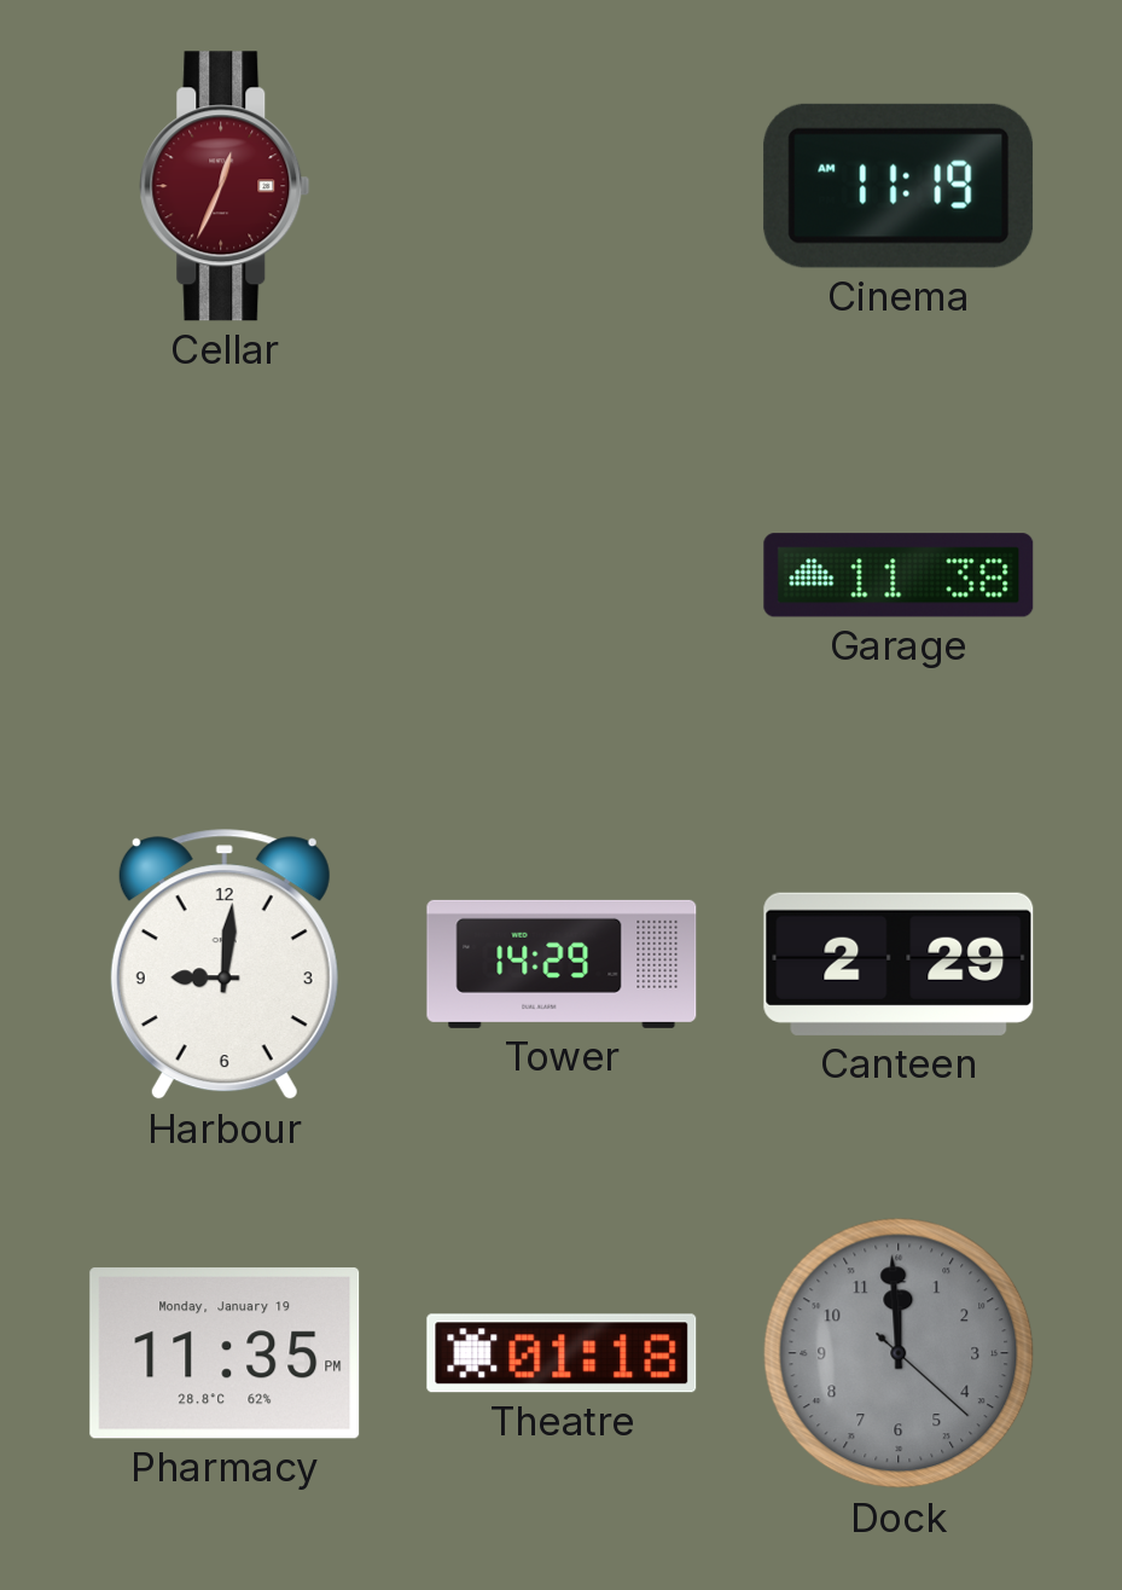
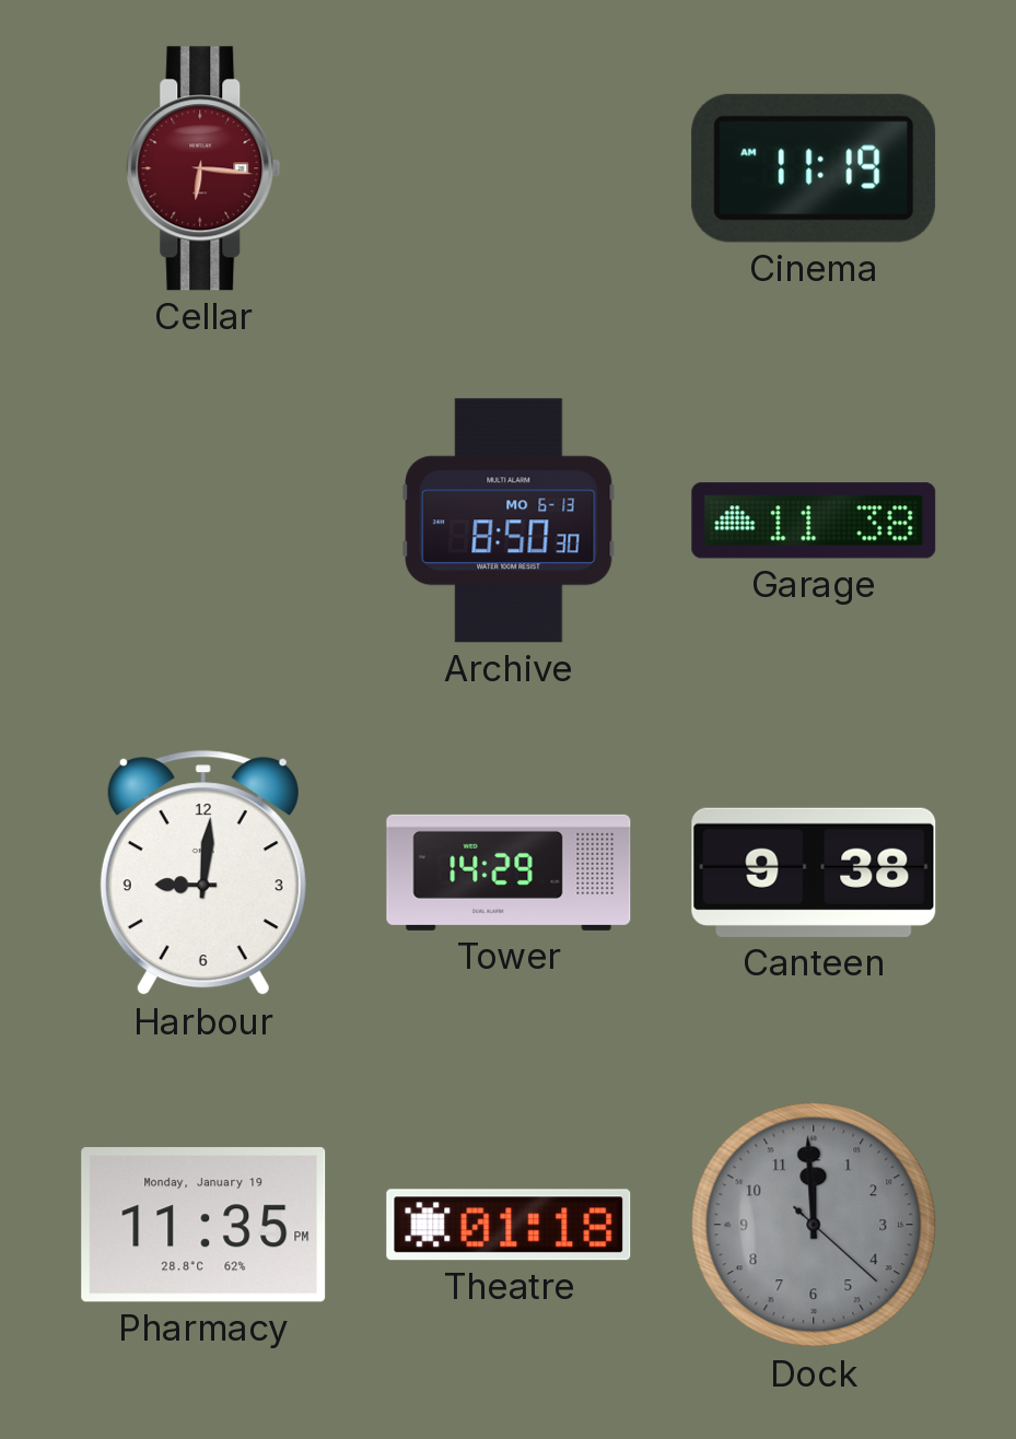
Cellar: 12:34 -> 6:16 (203, 168)
Archive: none -> 8:50 (509, 520)
Canteen: 2:29 -> 9:38 (814, 873)
